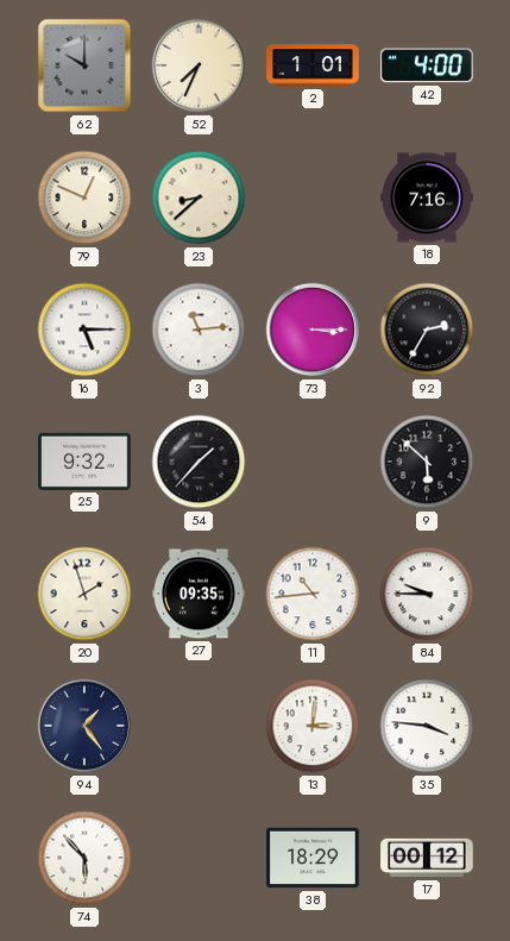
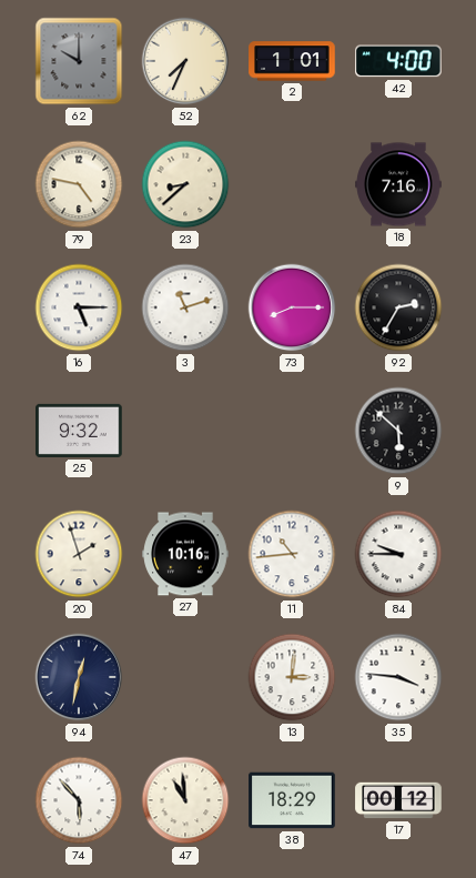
79: 12:49 -> 4:47 (79, 184)
3: 11:14 -> 11:12 (185, 307)
73: 3:15 -> 8:15 (292, 307)
54: 1:37 -> none (199, 462)
27: 09:35 -> 10:16 (185, 554)
94: 1:24 -> 12:32 (79, 677)
47: none -> 10:59 (185, 800)
